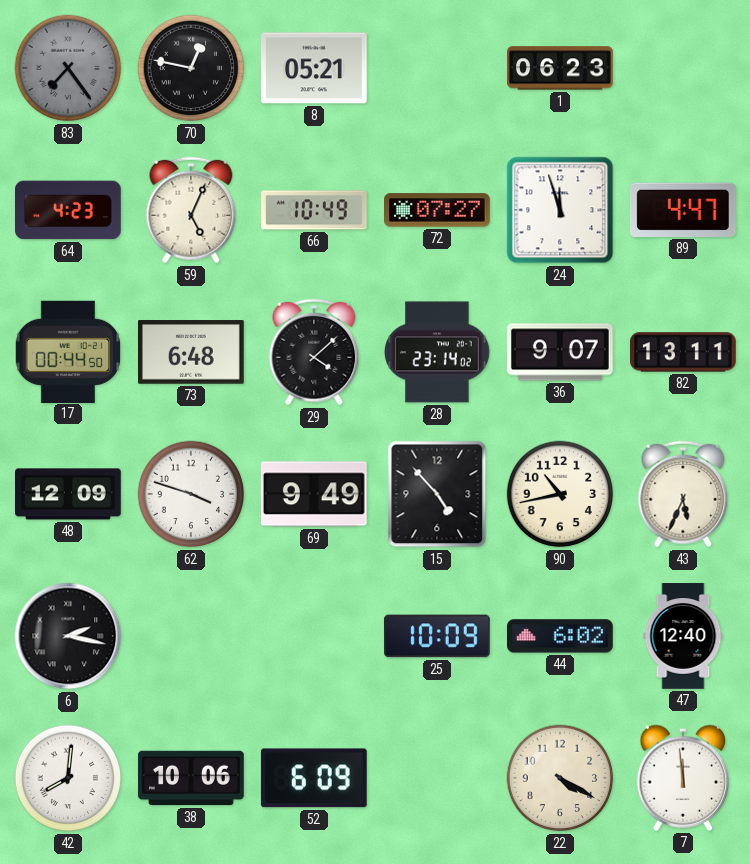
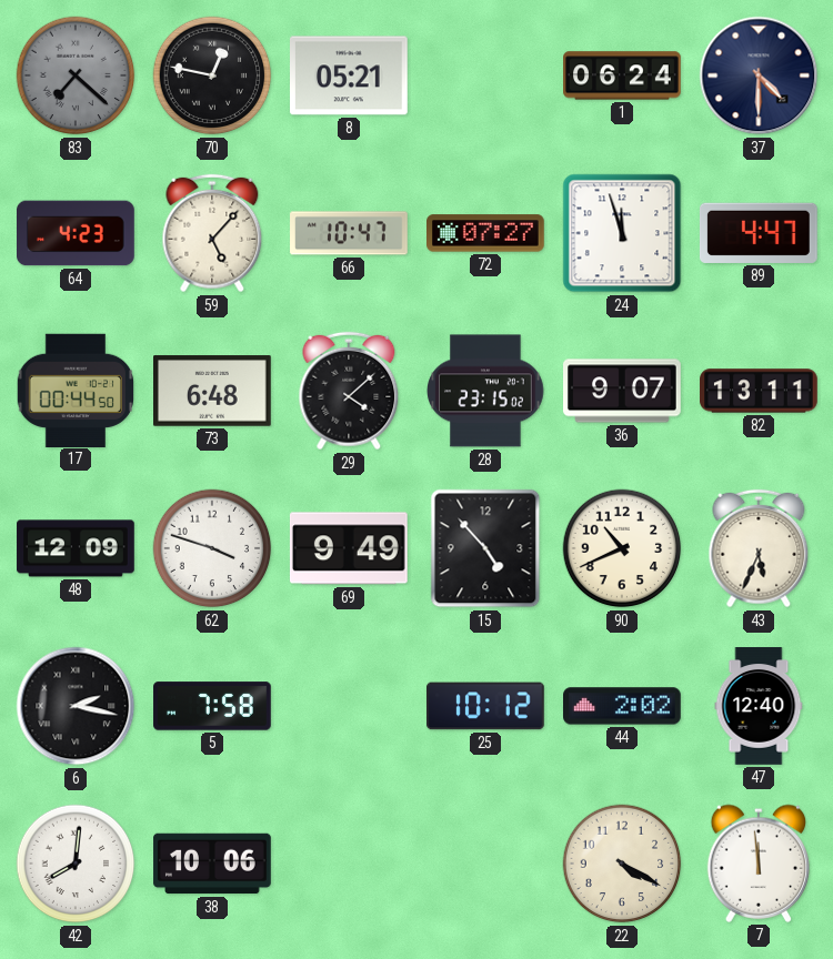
83: 7:24 -> 7:22 (76, 75)
1: 06:23 -> 06:24 (622, 75)
37: none -> 4:30 (759, 75)
59: 5:04 -> 5:07 (212, 233)
66: 10:49 -> 10:47 (349, 233)
28: 23:14 -> 23:15 (486, 391)
90: 10:43 -> 10:41 (622, 548)
5: none -> 7:58 (212, 706)
25: 10:09 -> 10:12 (486, 706)
44: 6:02 -> 2:02 (623, 706)
52: 6:09 -> none (314, 778)
